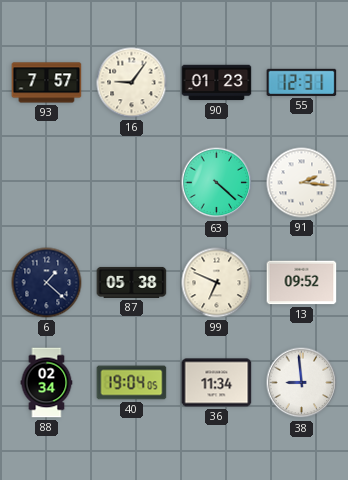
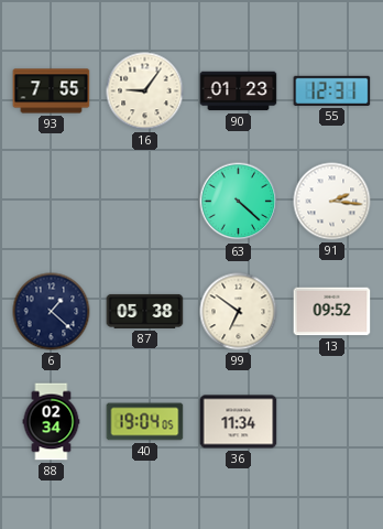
93: 7:57 -> 7:55 (52, 91)
99: 6:49 -> 6:51 (239, 312)
38: 8:59 -> none (302, 383)
